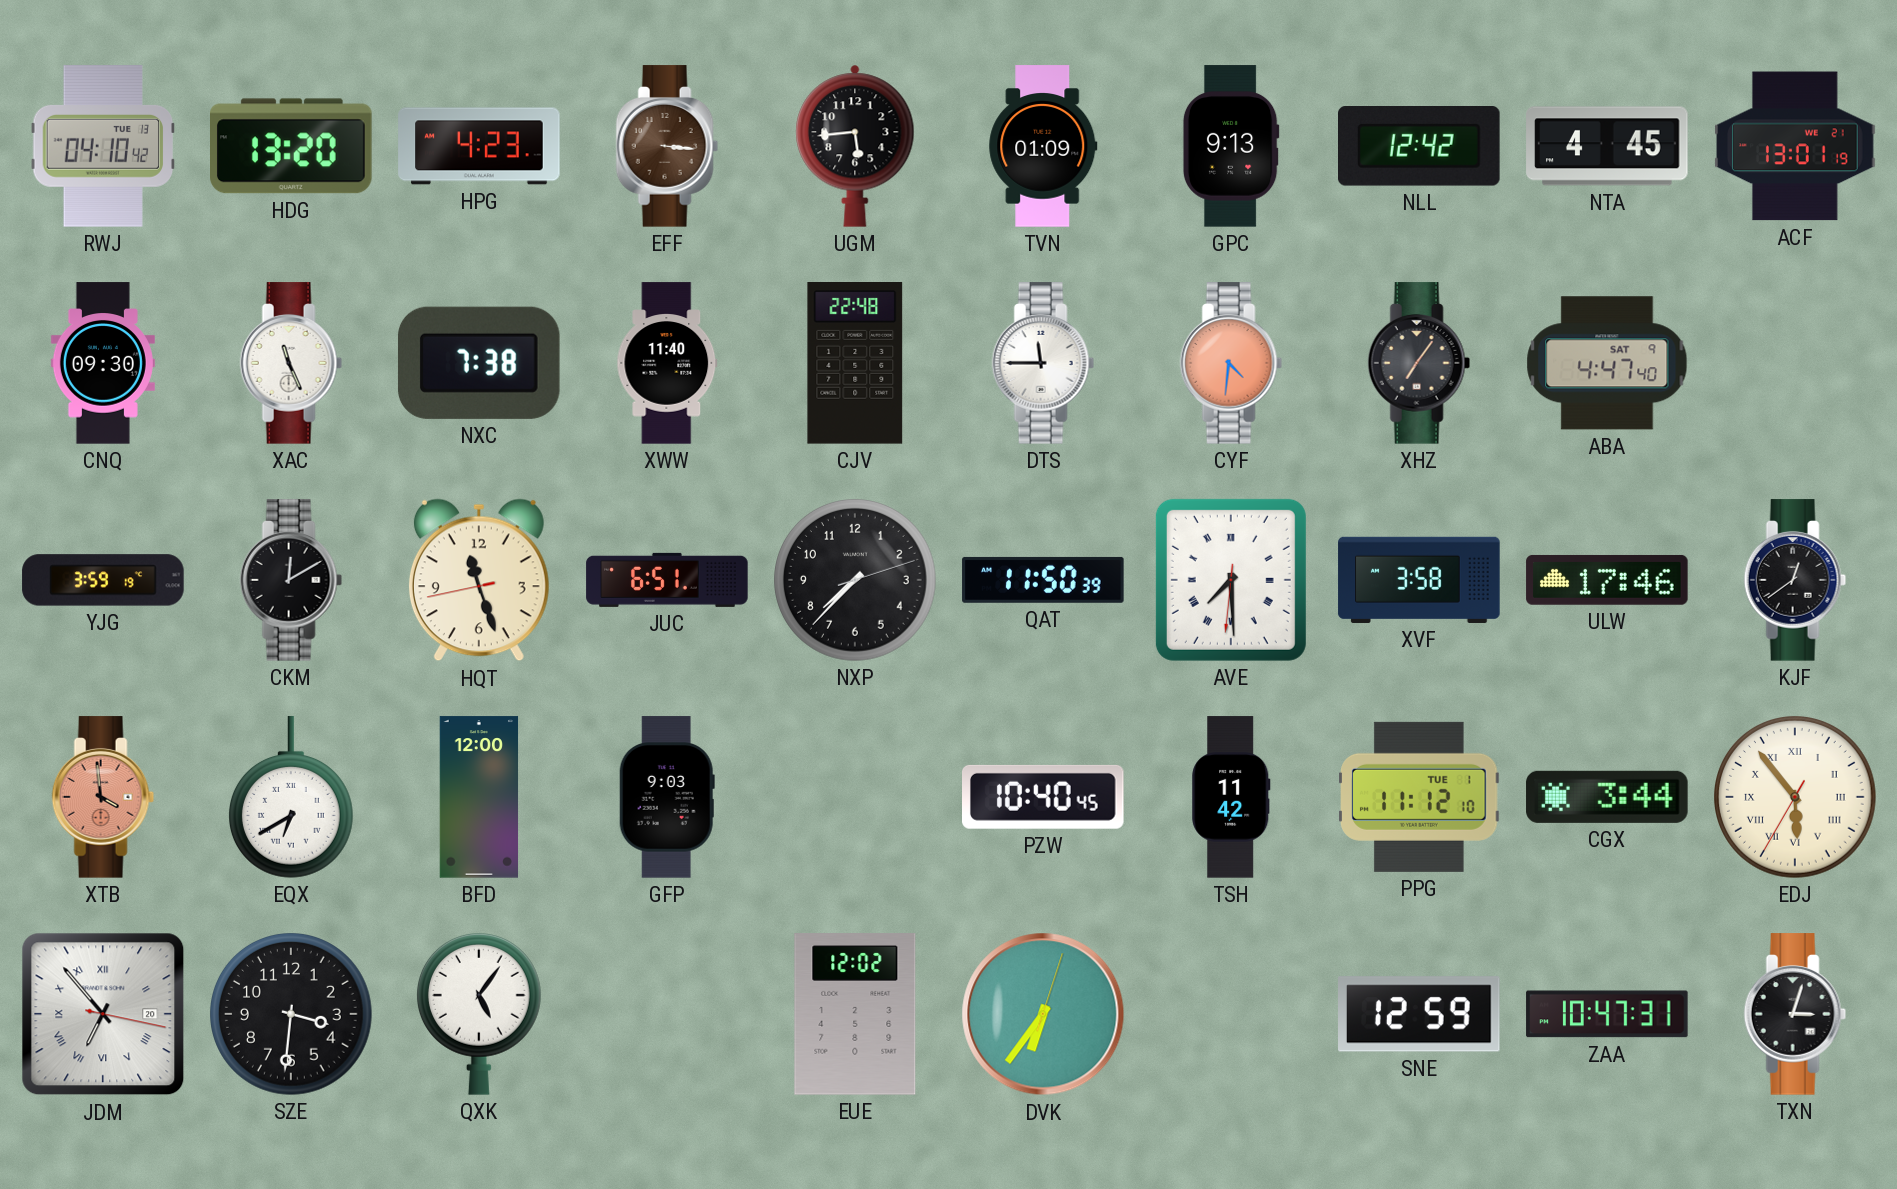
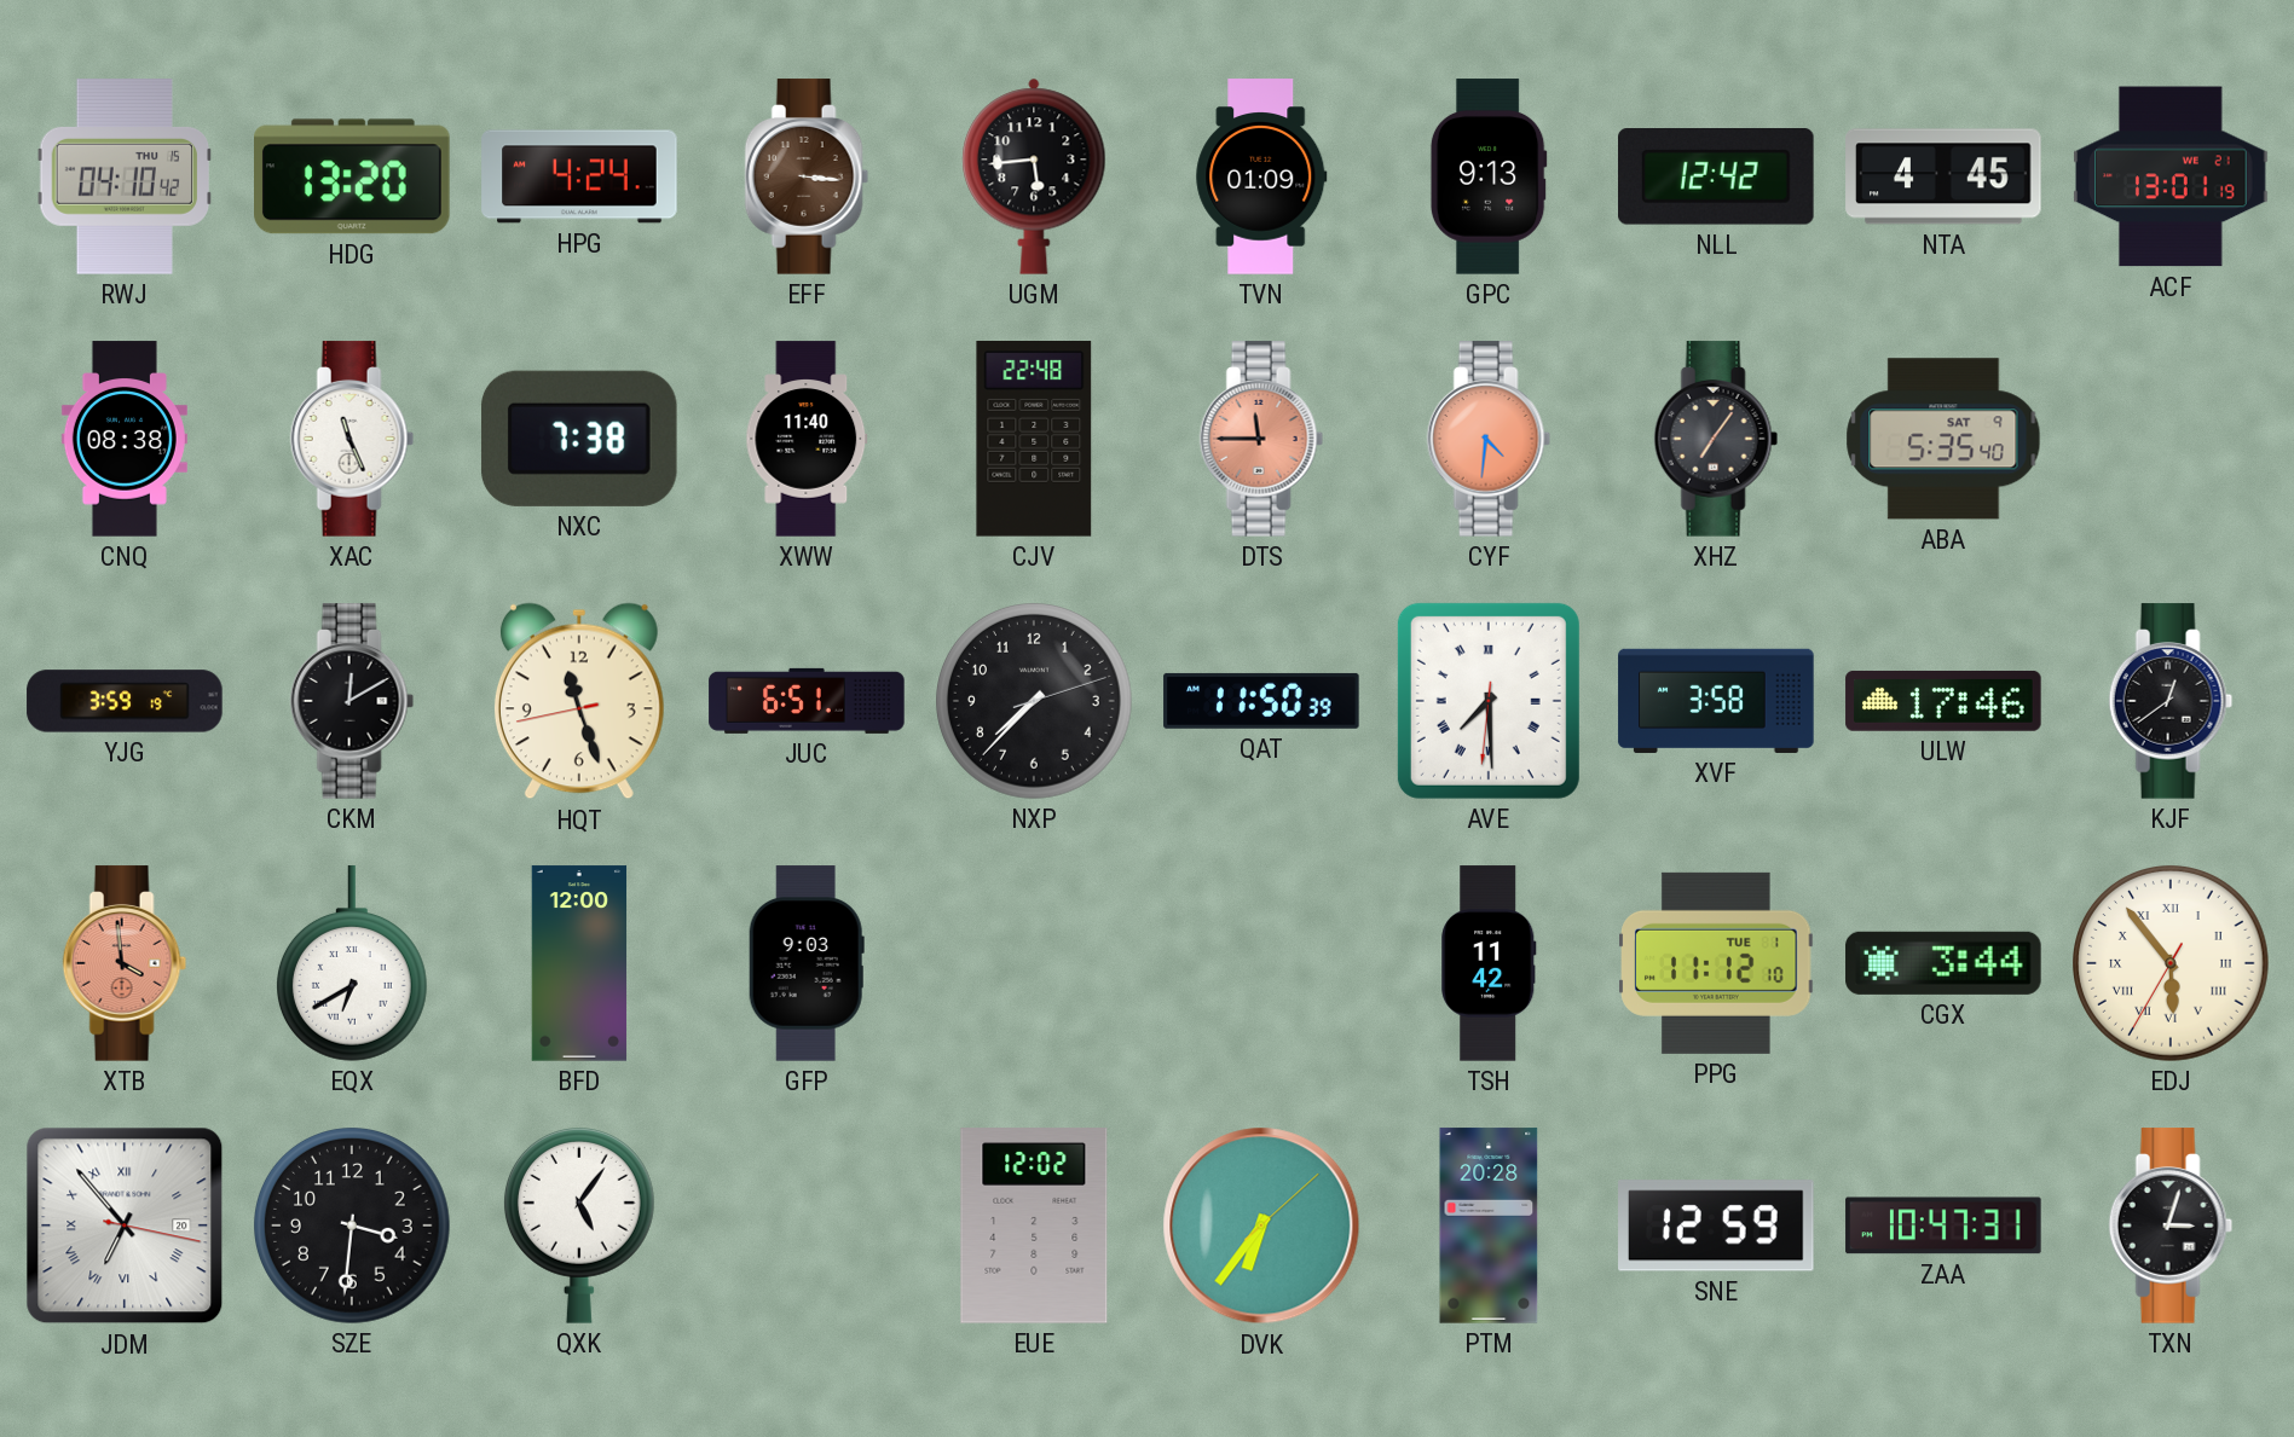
RWJ date: TUE 13 -> THU 15 (125, 176)
HPG: 4:23 -> 4:24 (579, 176)
CNQ: 09:30 -> 08:38 (125, 439)
DTS dial: white -> salmon (1261, 439)
ABA: 4:47 -> 5:35 (1943, 439)
PZW: 10:40 -> none (1044, 797)
DVK: 6:36:03 -> 6:36:08 (1261, 1225)
PTM: none -> 20:28 (1489, 1225)
